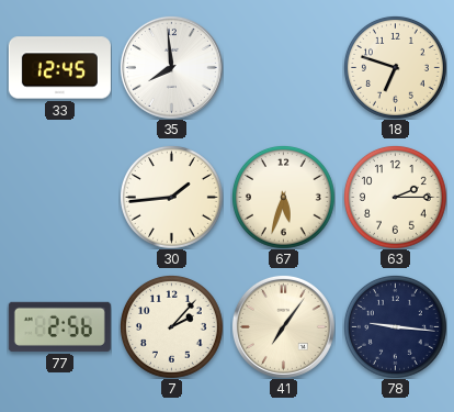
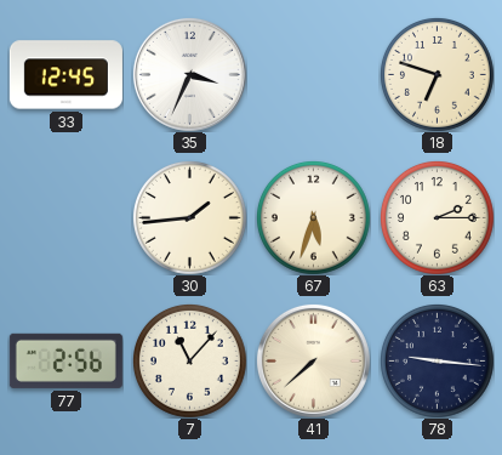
35: 7:59 -> 3:34 (189, 74)
7: 2:07 -> 11:07 (190, 362)
41: 7:06 -> 7:38 (313, 360)
